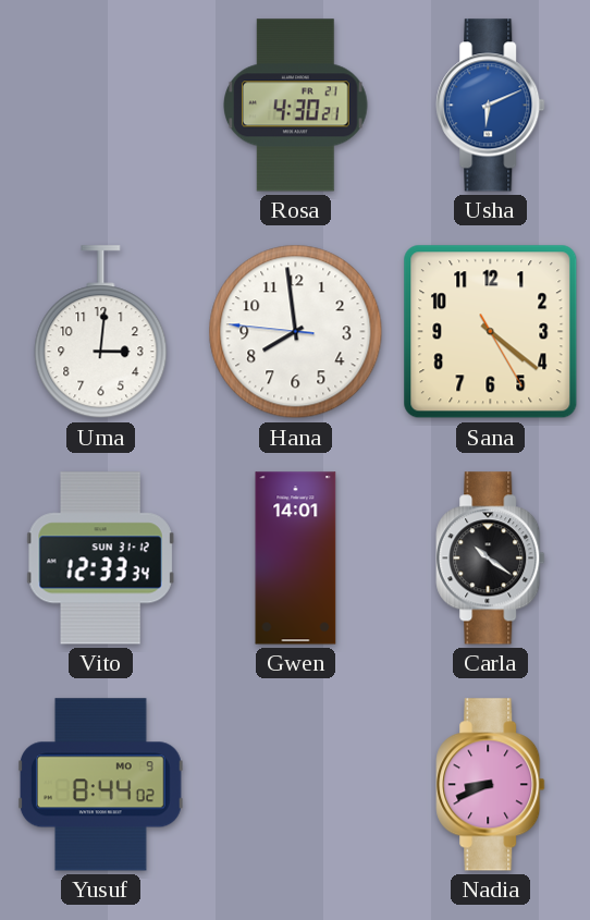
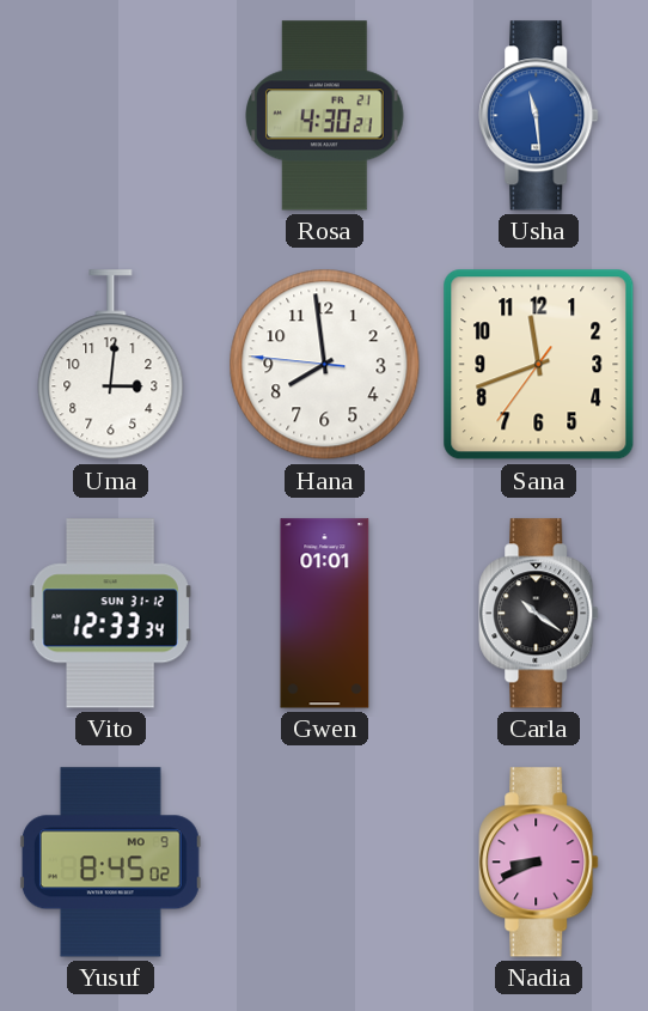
Usha: 6:11 -> 11:29 (539, 116)
Sana: 4:21 -> 11:41 (539, 365)
Gwen: 14:01 -> 01:01 (325, 614)
Yusuf: 8:44 -> 8:45 (110, 863)
